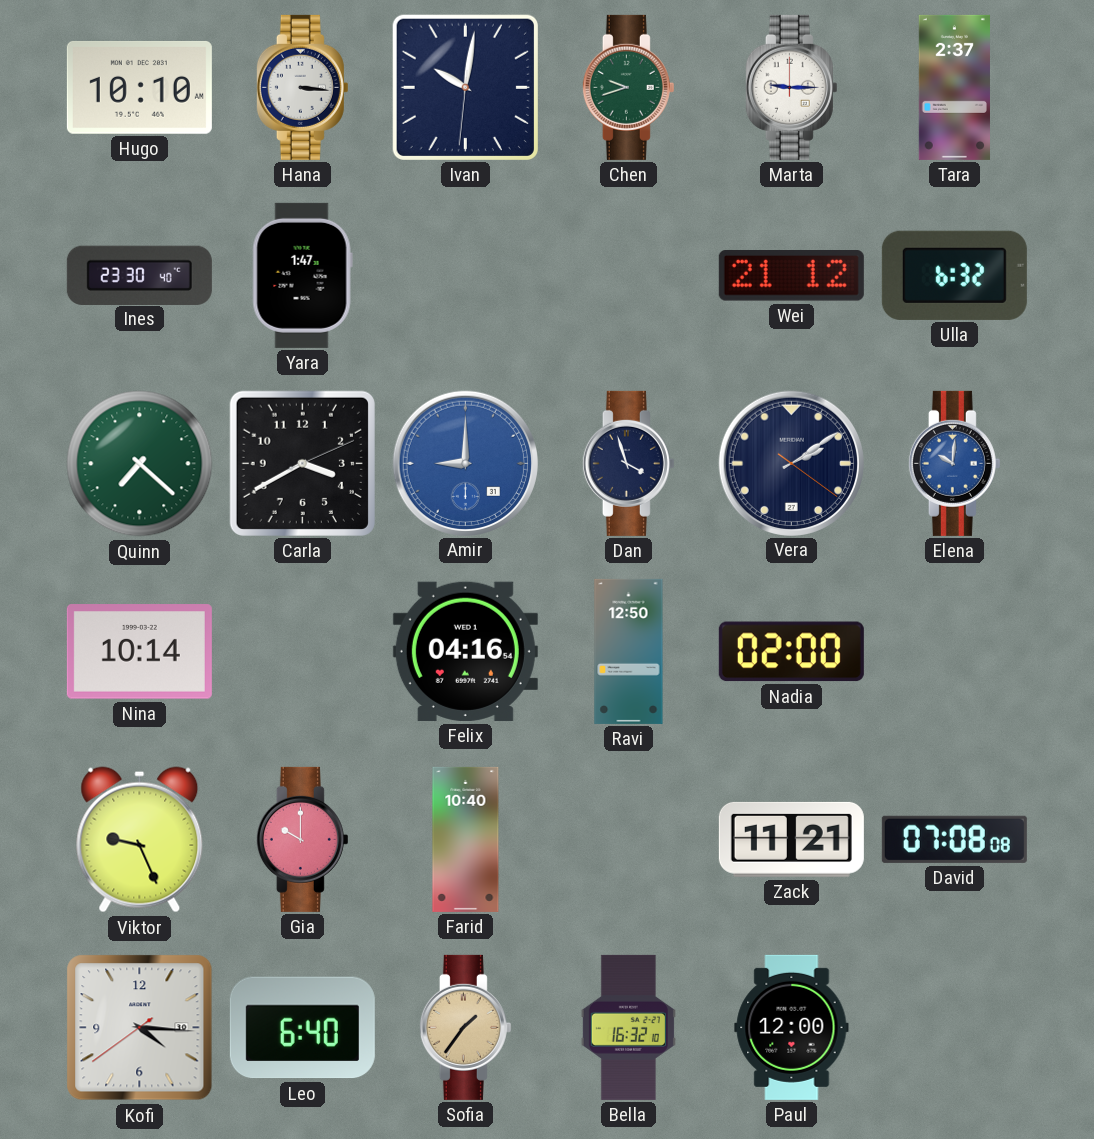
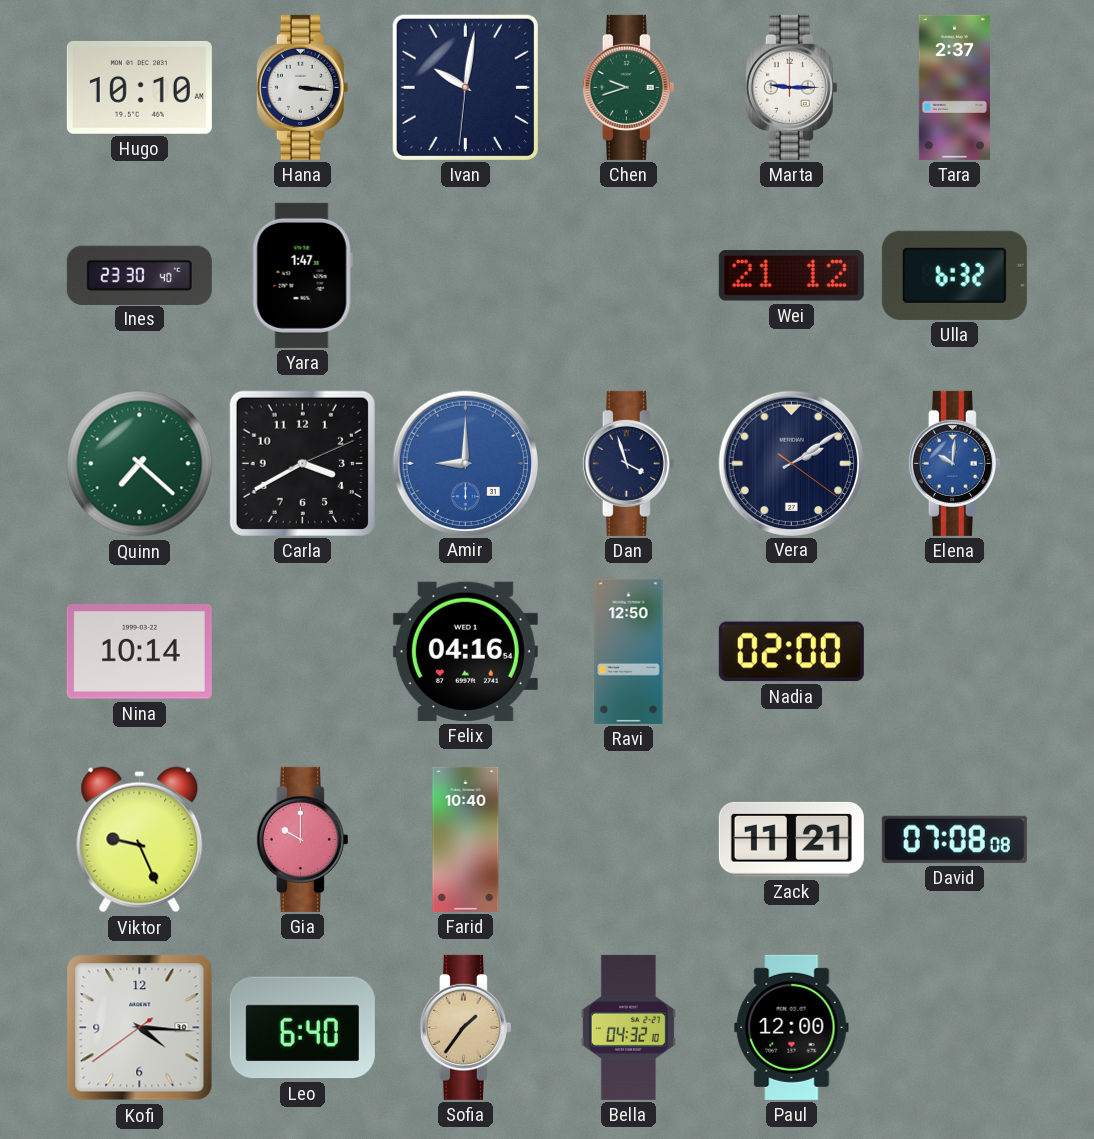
Bella: 16:32 -> 04:32 (628, 1027)
